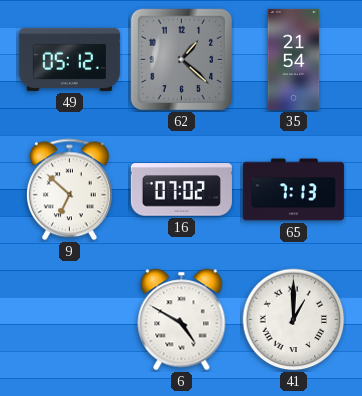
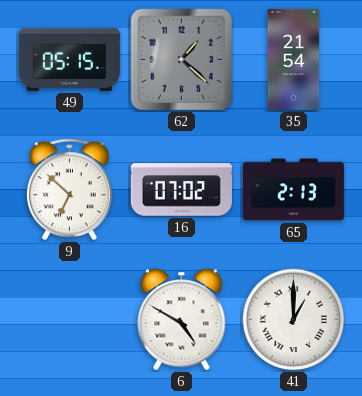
49: 05:12 -> 05:15 (69, 59)
65: 7:13 -> 2:13 (293, 190)
